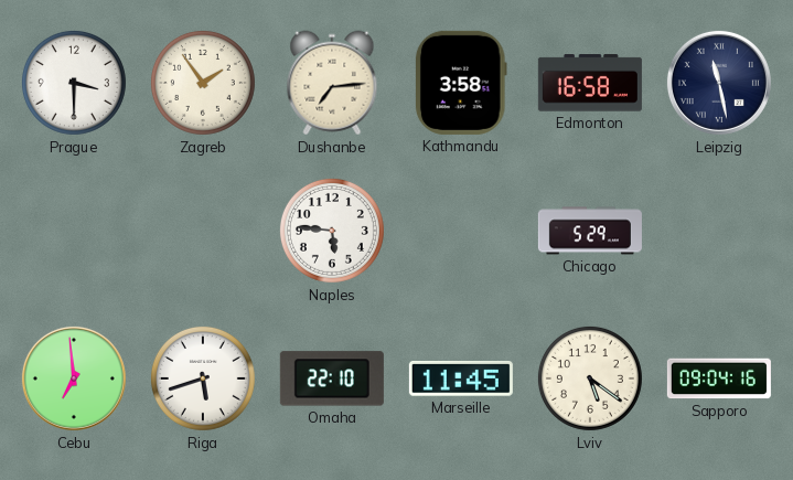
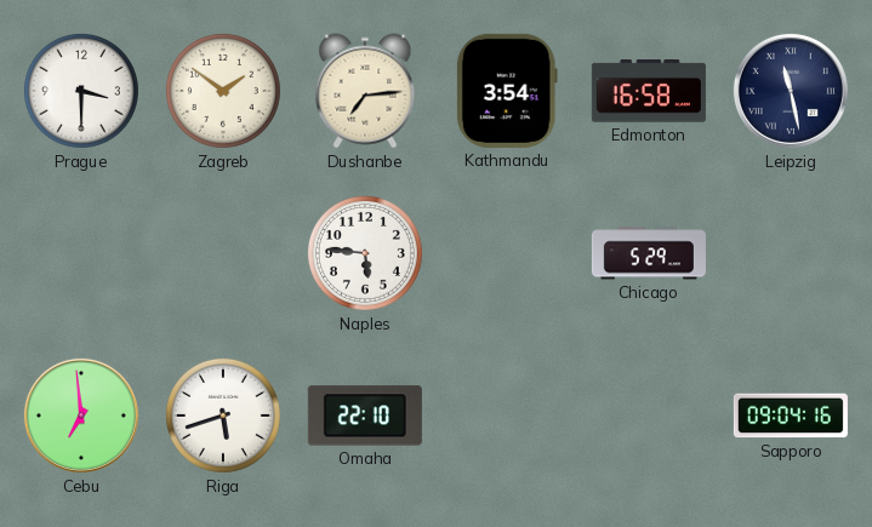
Zagreb: 1:54 -> 1:51 (223, 91)
Kathmandu: 3:58 -> 3:54 (507, 91)
Marseille: 11:45 -> none (461, 380)
Lviv: 5:21 -> none (590, 378)
